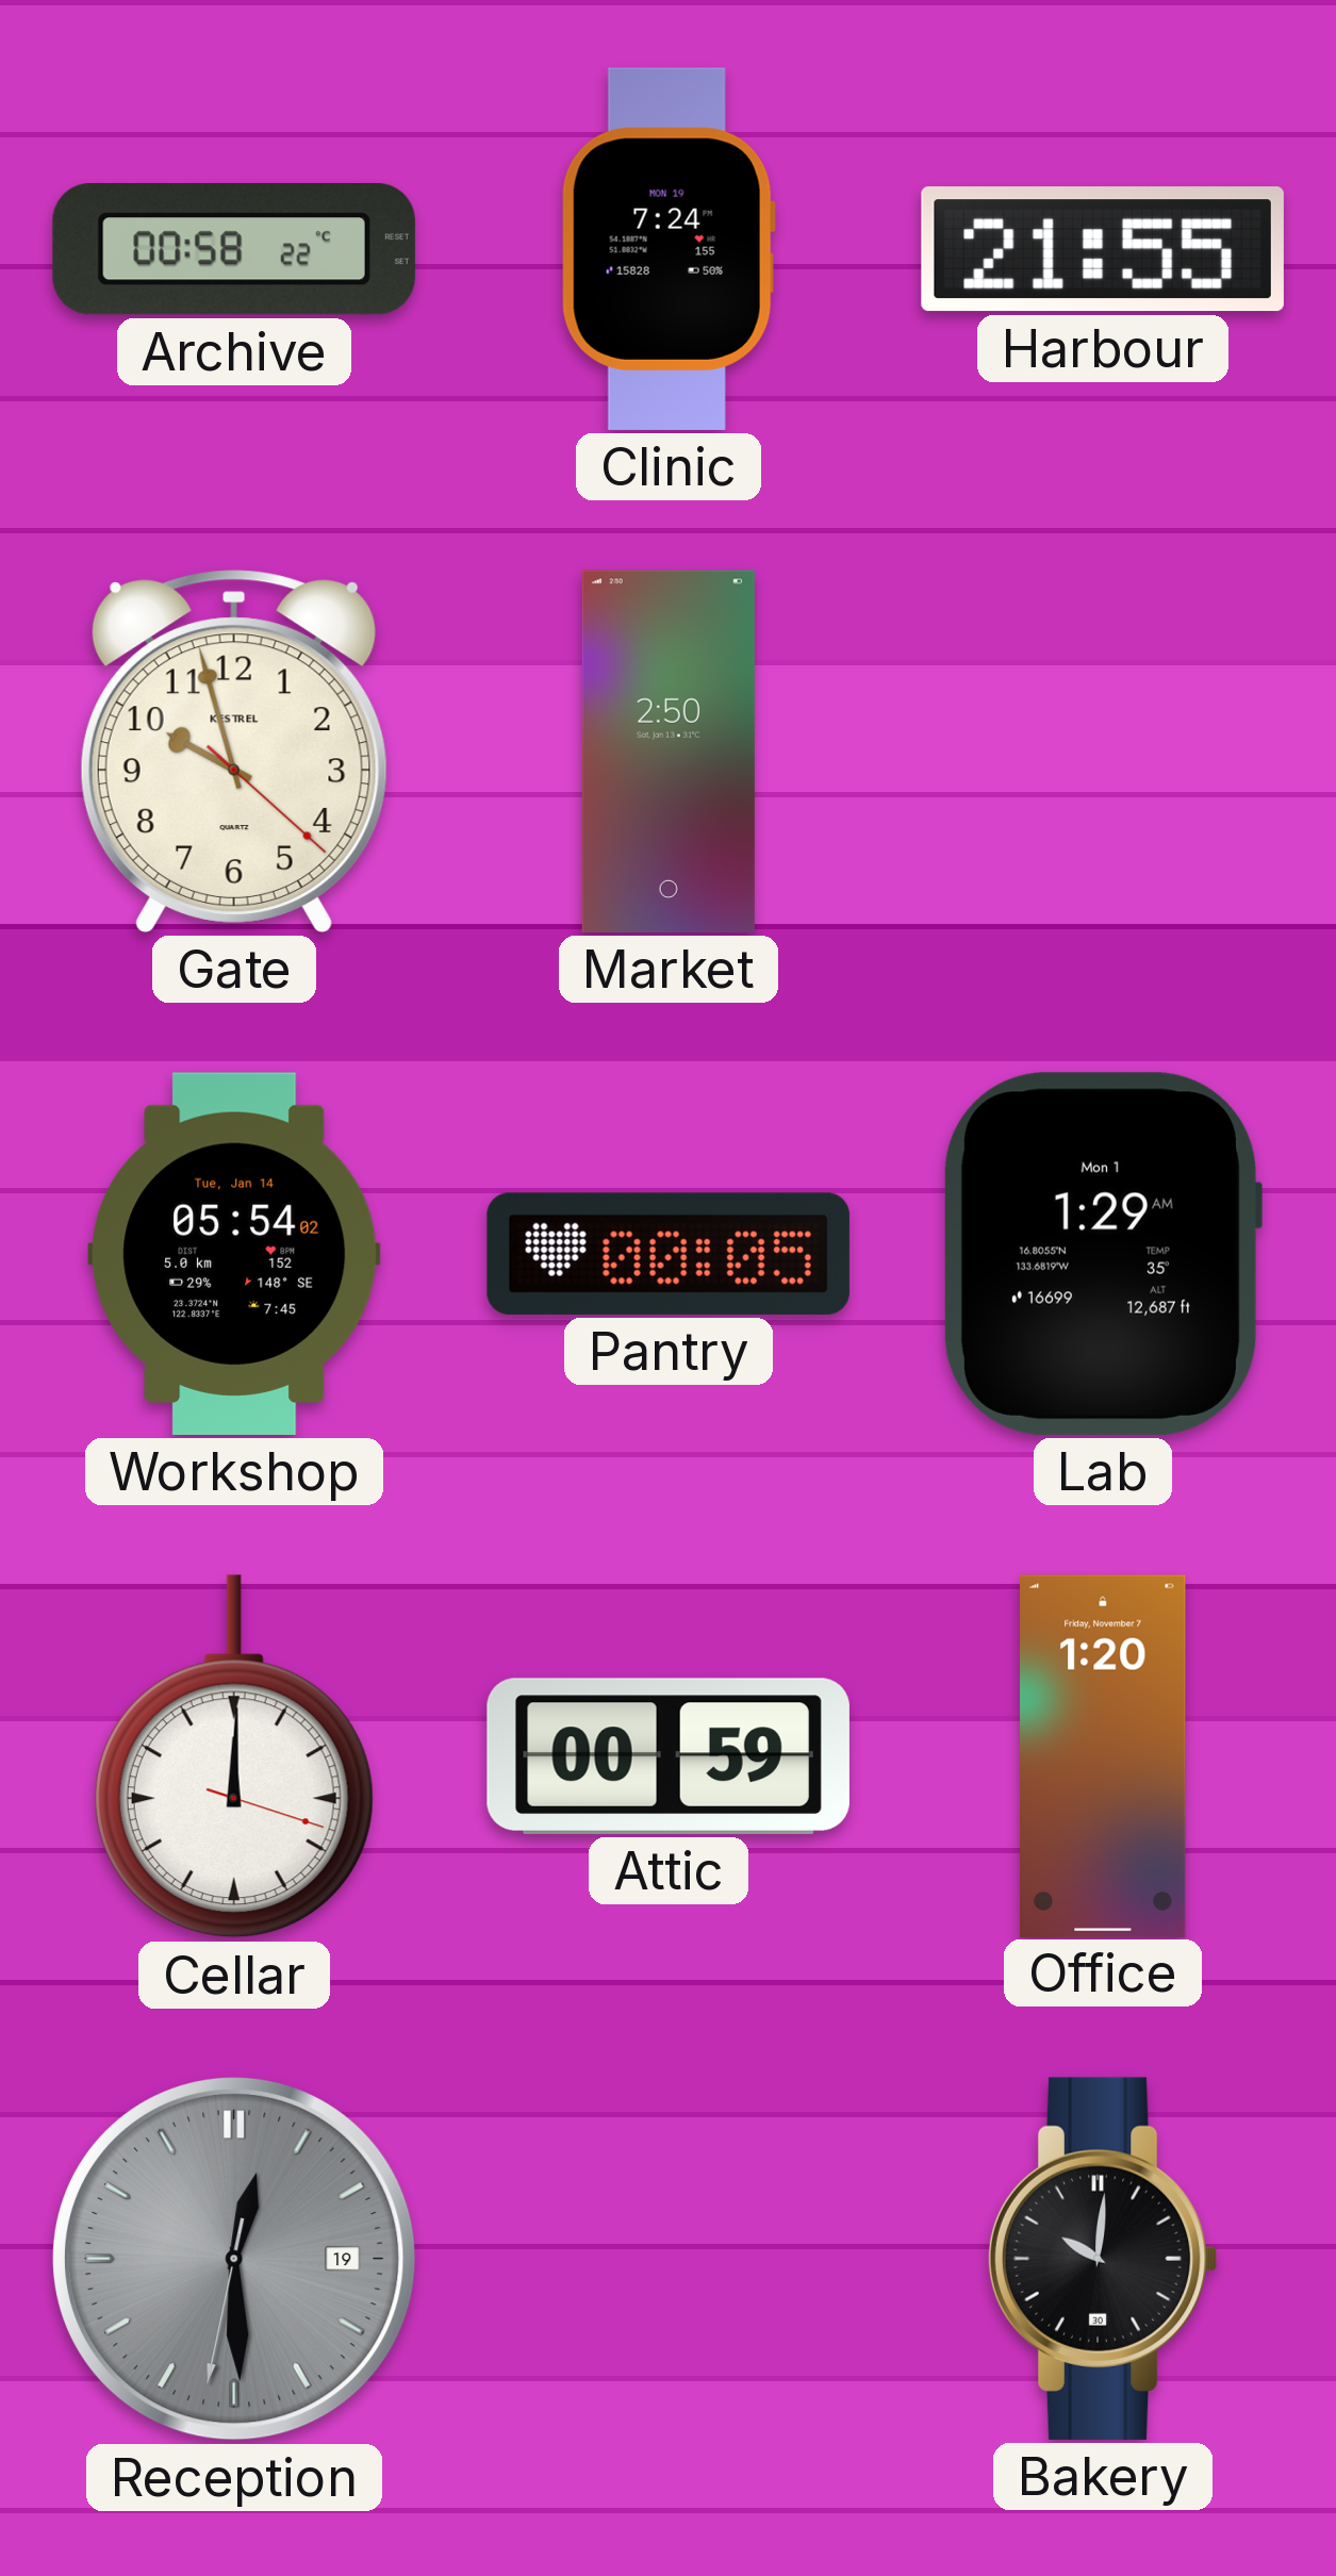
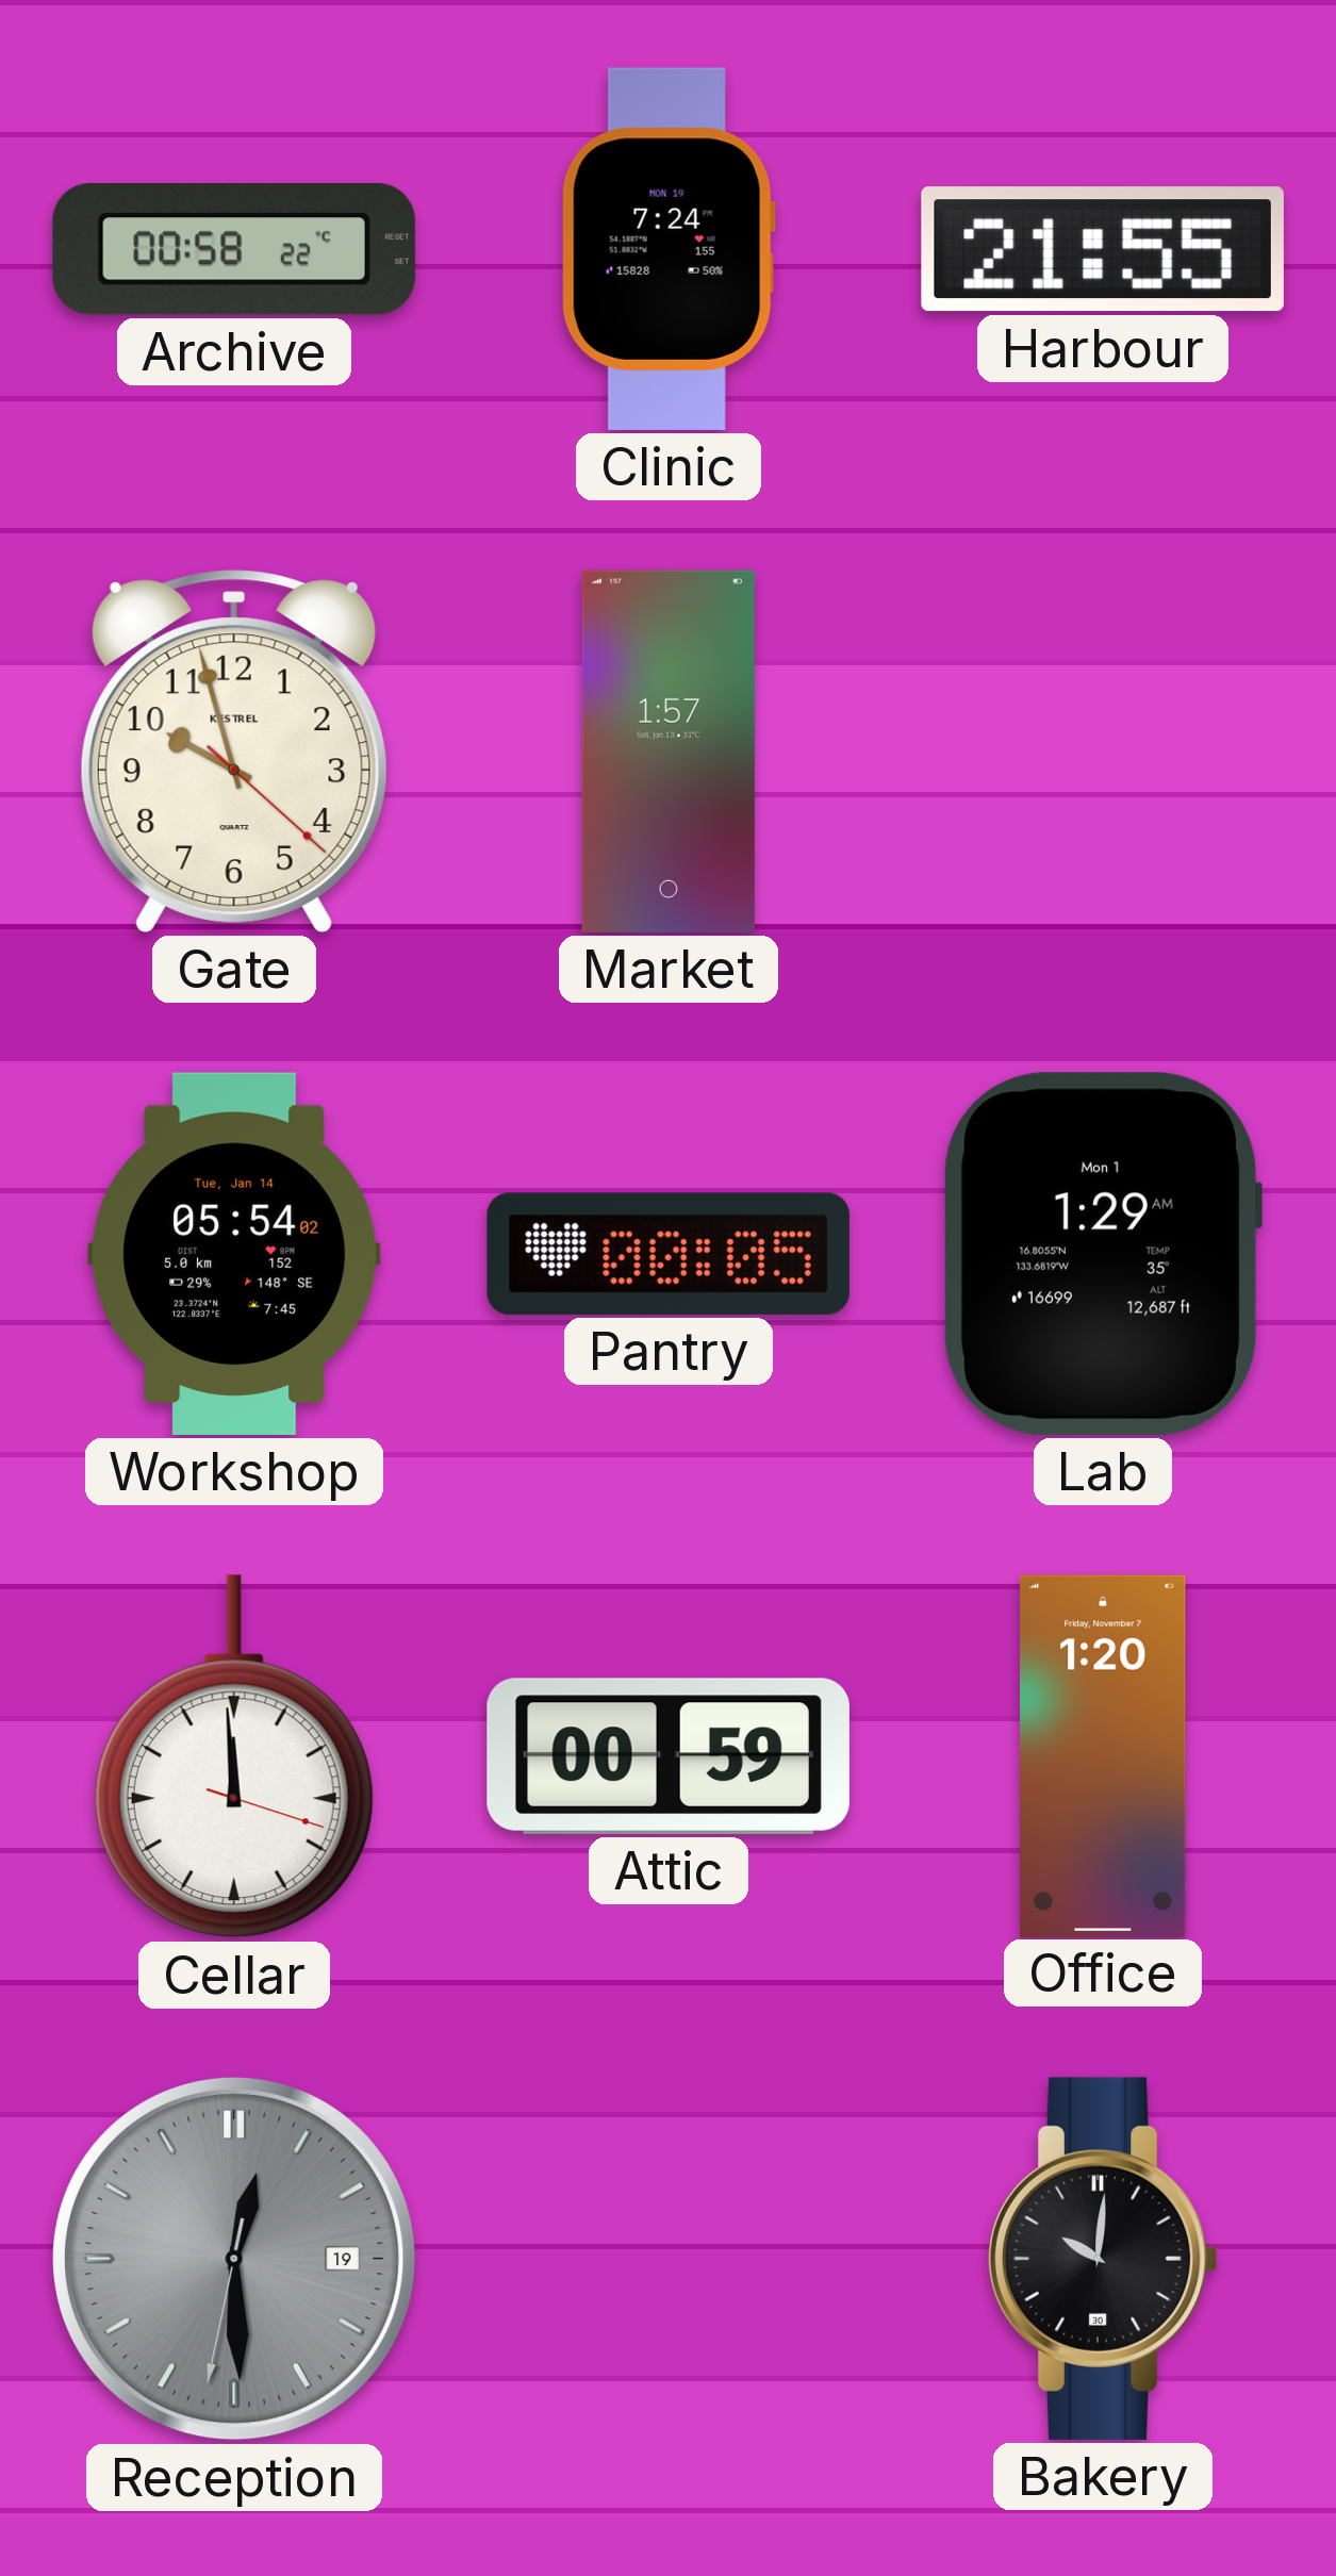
Market: 2:50 -> 1:57 (669, 752)
Cellar: 12:00 -> 11:59 (234, 1756)
